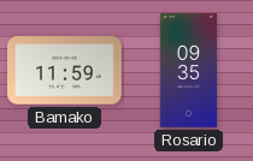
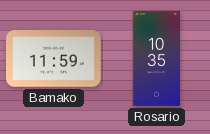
Rosario: 09:35 -> 10:35 (156, 59)
